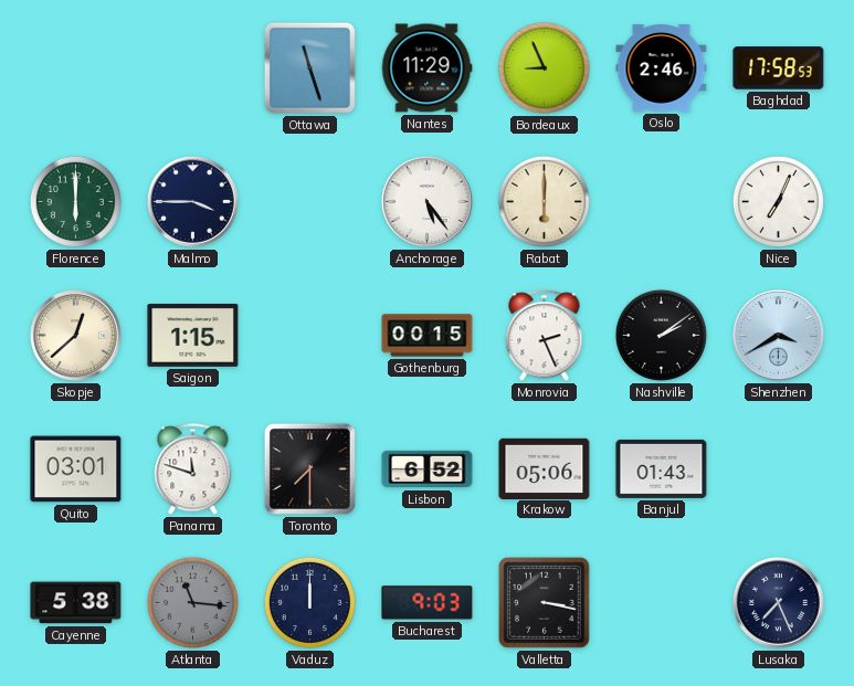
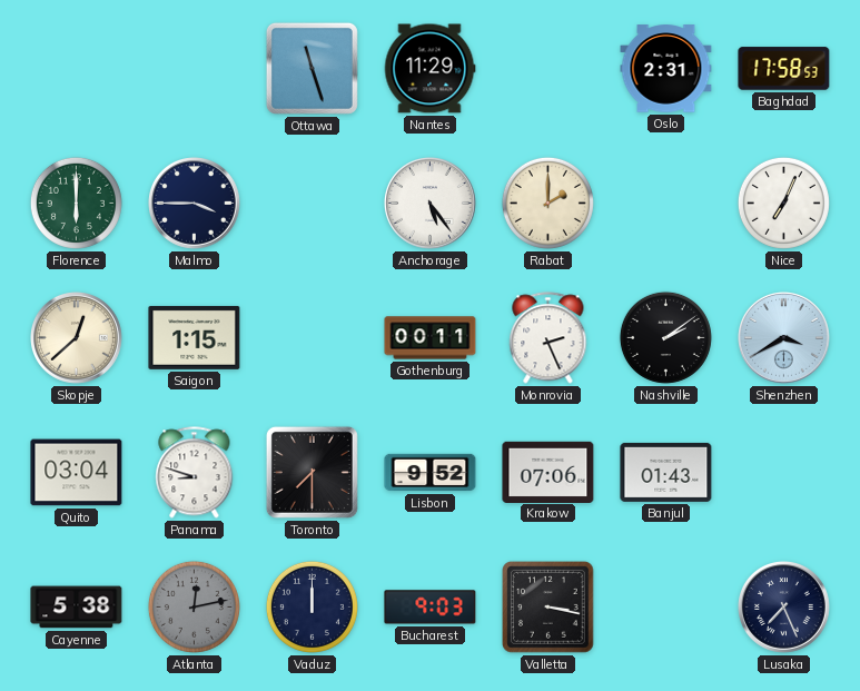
Bordeaux: 8:56 -> none (544, 67)
Oslo: 2:46 -> 2:31 (666, 69)
Rabat: 6:00 -> 2:00 (547, 203)
Gothenburg: 00:15 -> 00:11 (431, 338)
Quito: 03:01 -> 03:04 (77, 473)
Panama: 11:48 -> 8:48 (195, 473)
Lisbon: 6:52 -> 9:52 (431, 473)
Krakow: 05:06 -> 07:06 (548, 472)
Atlanta: 11:16 -> 12:13 (194, 606)
